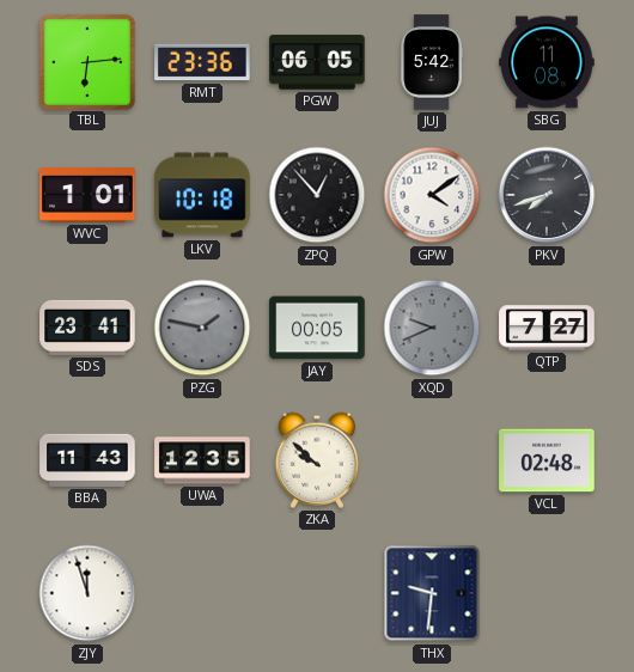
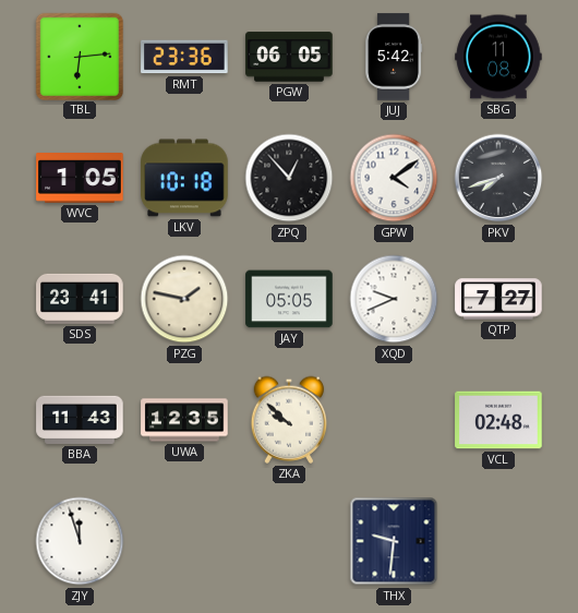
WVC: 1:01 -> 1:05 (80, 179)
PZG dial: grey -> cream (184, 299)
JAY: 00:05 -> 05:05 (289, 299)
XQD dial: grey -> white (394, 299)
